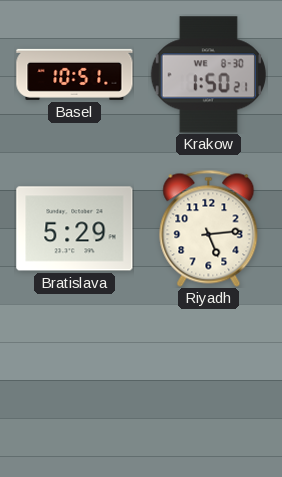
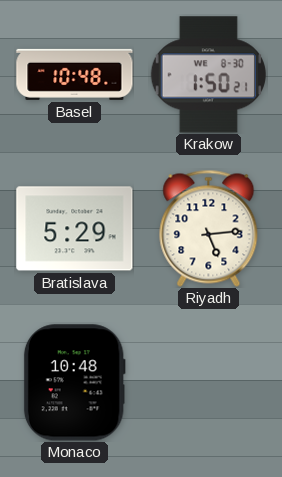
Basel: 10:51 -> 10:48 (75, 74)
Monaco: none -> 10:48 (74, 383)
